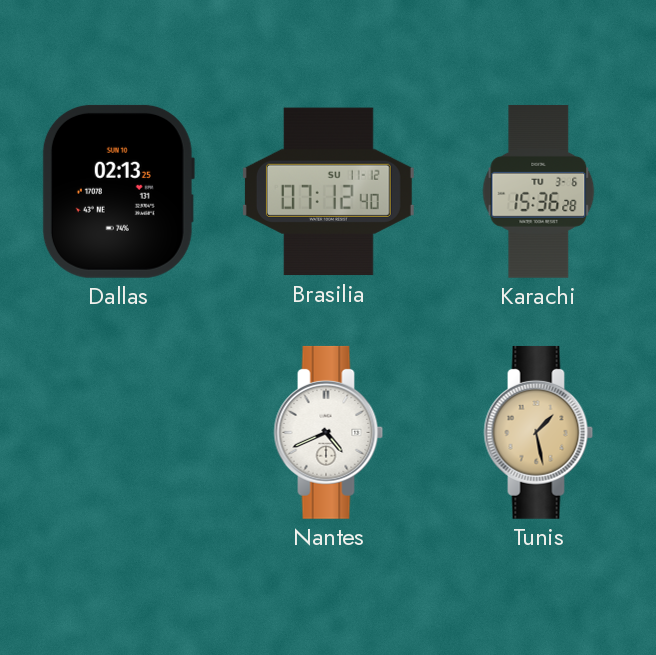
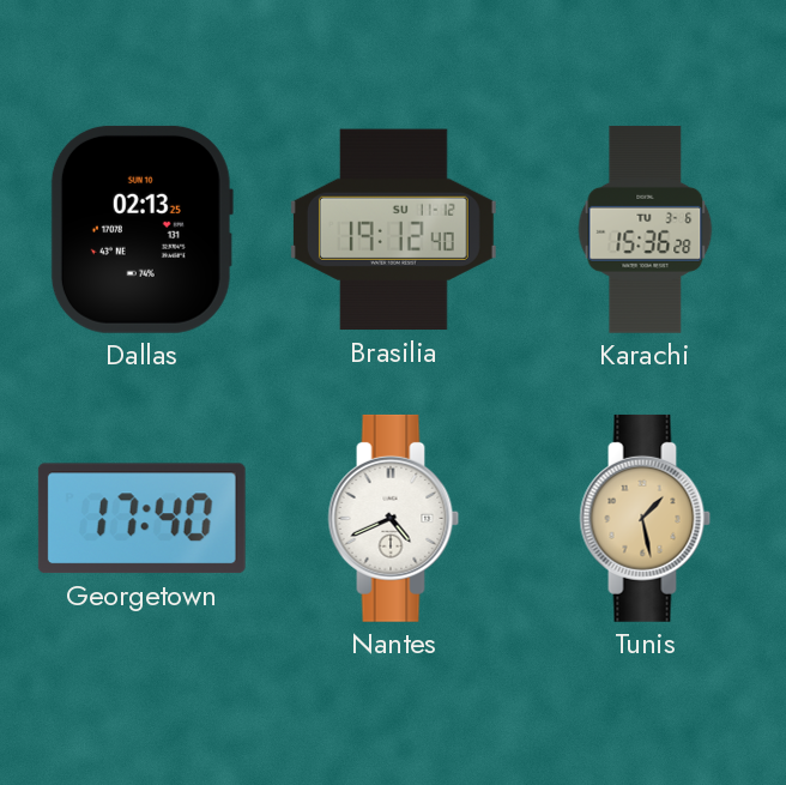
Brasilia: 07:12 -> 19:12 (393, 230)
Georgetown: none -> 17:40 (141, 519)
